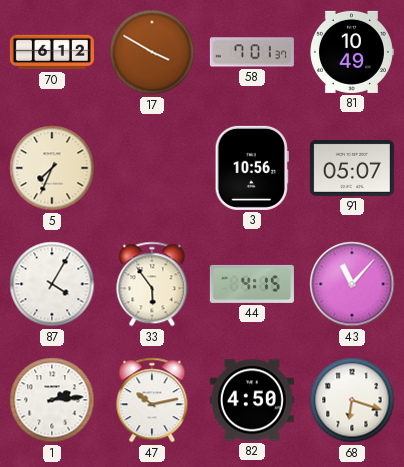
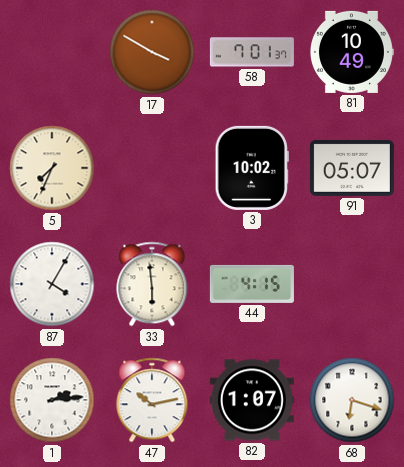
70: 6:12 -> none (52, 52)
3: 10:56 -> 10:02 (252, 168)
33: 5:54 -> 5:59 (152, 284)
43: 11:07 -> none (352, 284)
82: 4:50 -> 1:07 (252, 400)
